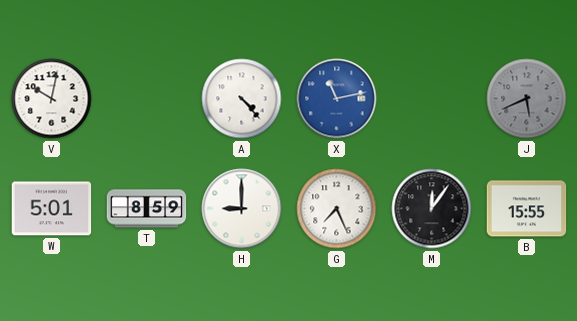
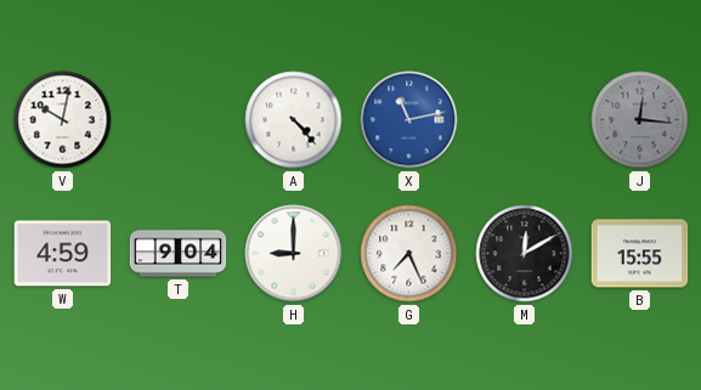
J: 5:41 -> 12:16 (640, 120)
W: 5:01 -> 4:59 (63, 254)
T: 8:59 -> 9:04 (179, 254)
M: 12:06 -> 12:10 (525, 254)
